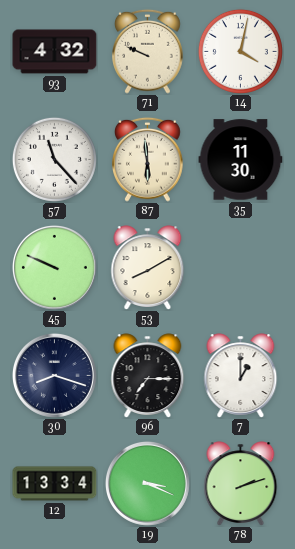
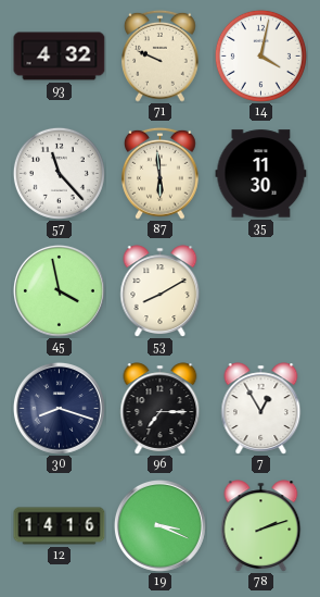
45: 9:49 -> 3:58 (59, 290)
7: 1:00 -> 12:55 (261, 409)
12: 13:34 -> 14:16 (60, 526)
